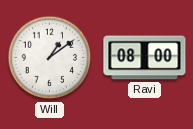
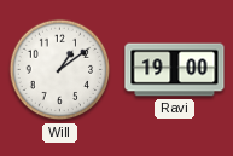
Ravi: 08:00 -> 19:00 (175, 70)
